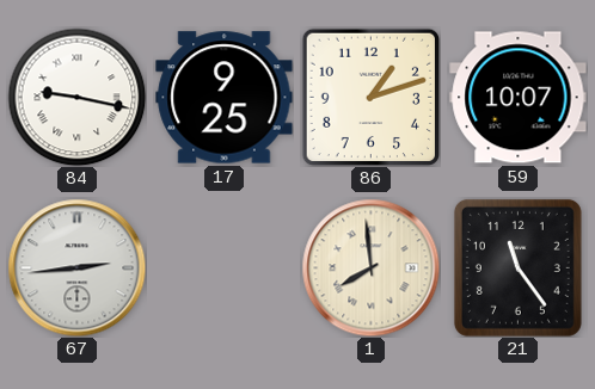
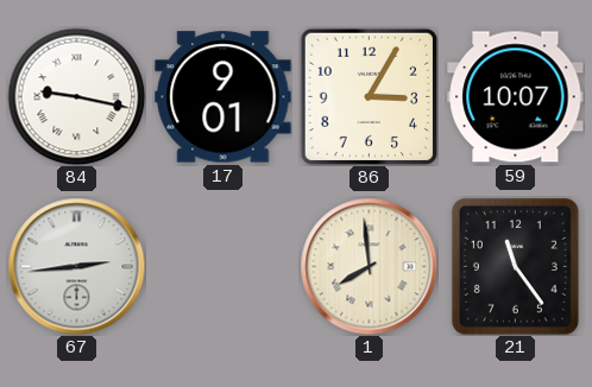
17: 9:25 -> 9:01 (223, 97)
86: 1:12 -> 3:05 (369, 96)
